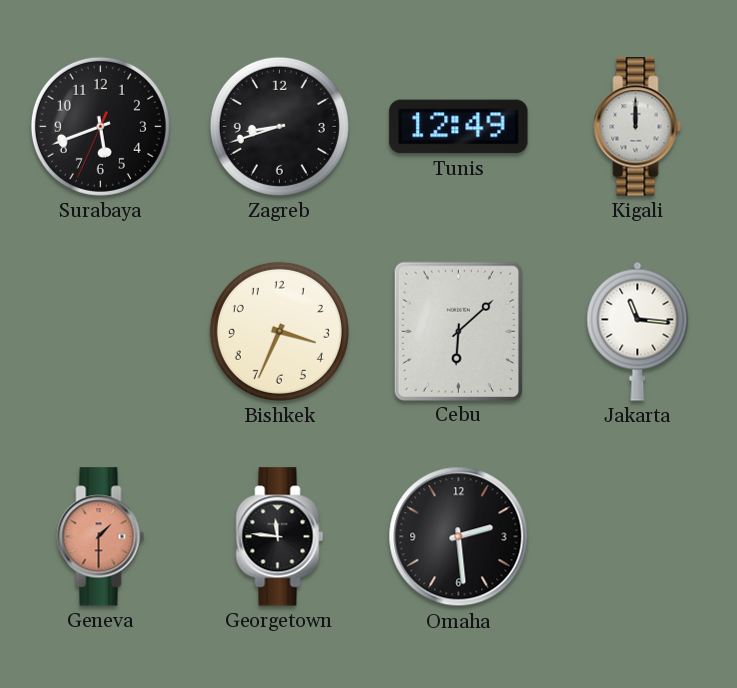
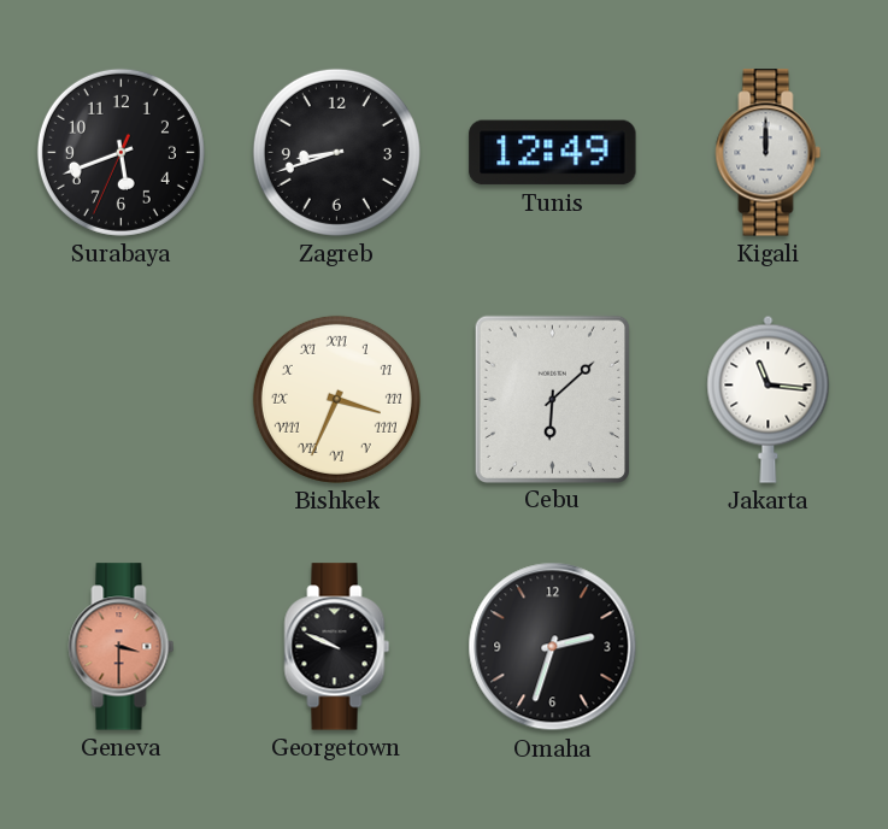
Bishkek numerals: Arabic -> Roman (336, 399)
Geneva: 1:30 -> 3:30 (122, 647)
Georgetown: 11:46 -> 9:49 (337, 647)
Omaha: 2:29 -> 2:33 (553, 647)
